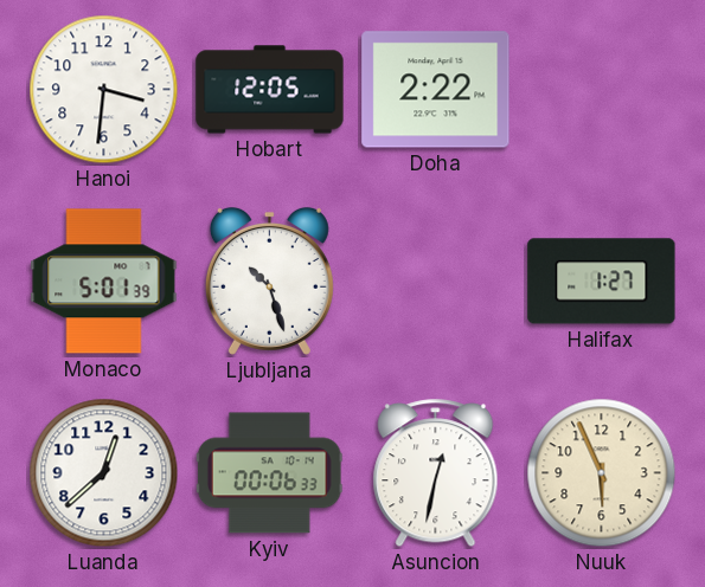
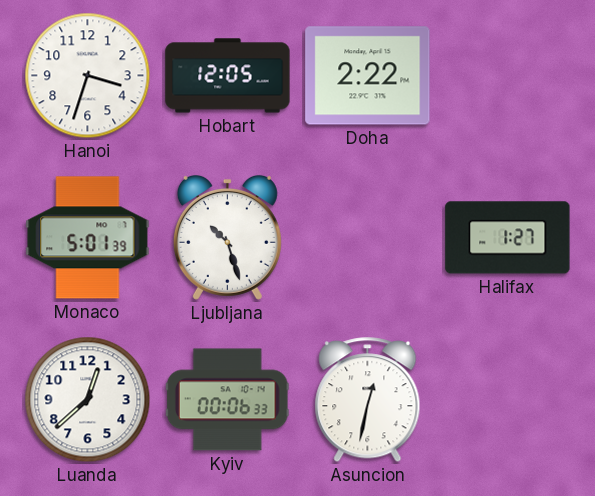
Hanoi: 3:31 -> 3:33 (88, 76)
Nuuk: 5:56 -> none (602, 473)
